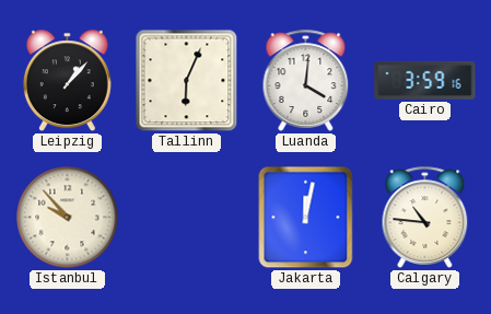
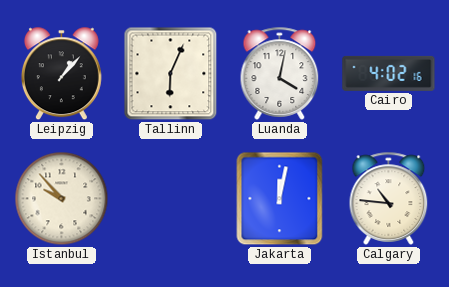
Luanda: 4:01 -> 4:02 (280, 73)
Cairo: 3:59 -> 4:02 (389, 73)
